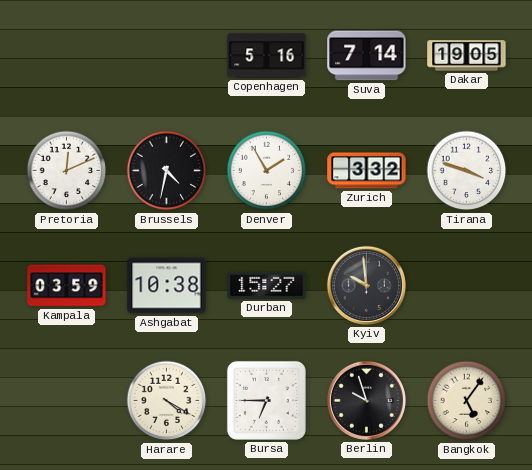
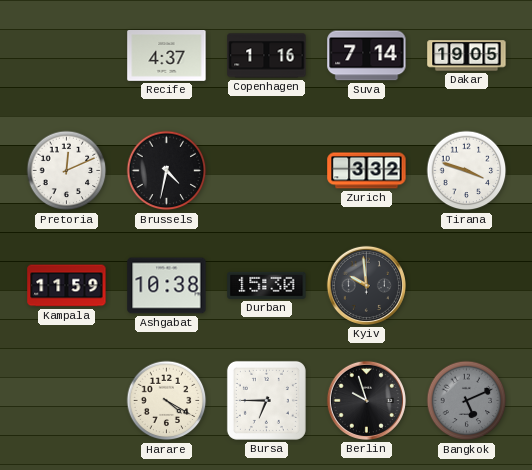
Recife: none -> 4:37 (167, 56)
Copenhagen: 5:16 -> 1:16 (267, 56)
Denver: 1:55 -> none (267, 171)
Kampala: 03:59 -> 11:59 (67, 286)
Durban: 15:27 -> 15:30 (267, 285)
Bangkok: 5:06 -> 5:11 (467, 401)
Bangkok dial: cream -> grey (467, 401)
